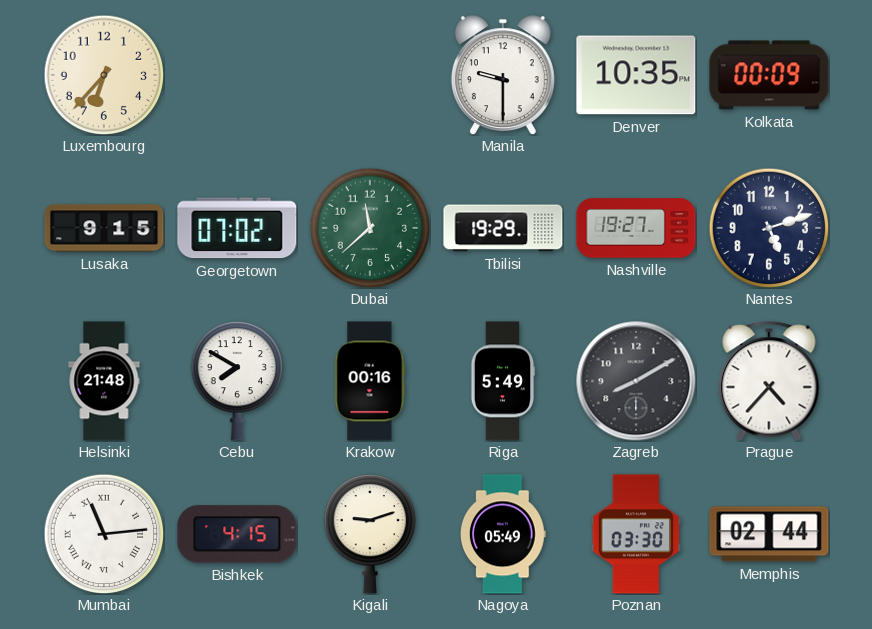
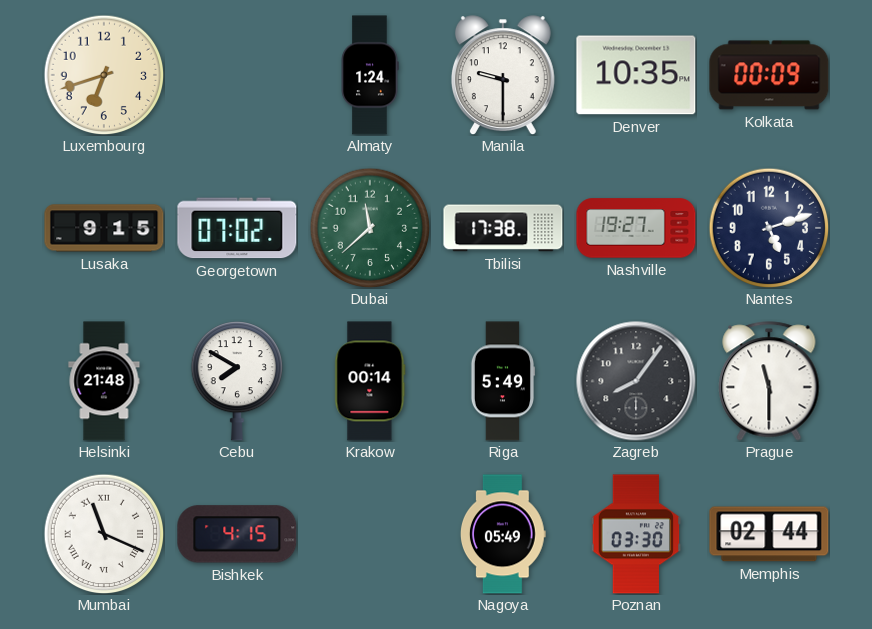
Luxembourg: 6:37 -> 6:42 (104, 75)
Almaty: none -> 1:24 (370, 75)
Tbilisi: 19:29 -> 17:38 (503, 228)
Krakow: 00:16 -> 00:14 (370, 381)
Zagreb: 8:10 -> 8:06 (636, 381)
Prague: 4:37 -> 11:30 (769, 381)
Mumbai: 11:14 -> 11:19 (104, 534)
Kigali: 9:12 -> none (369, 534)
